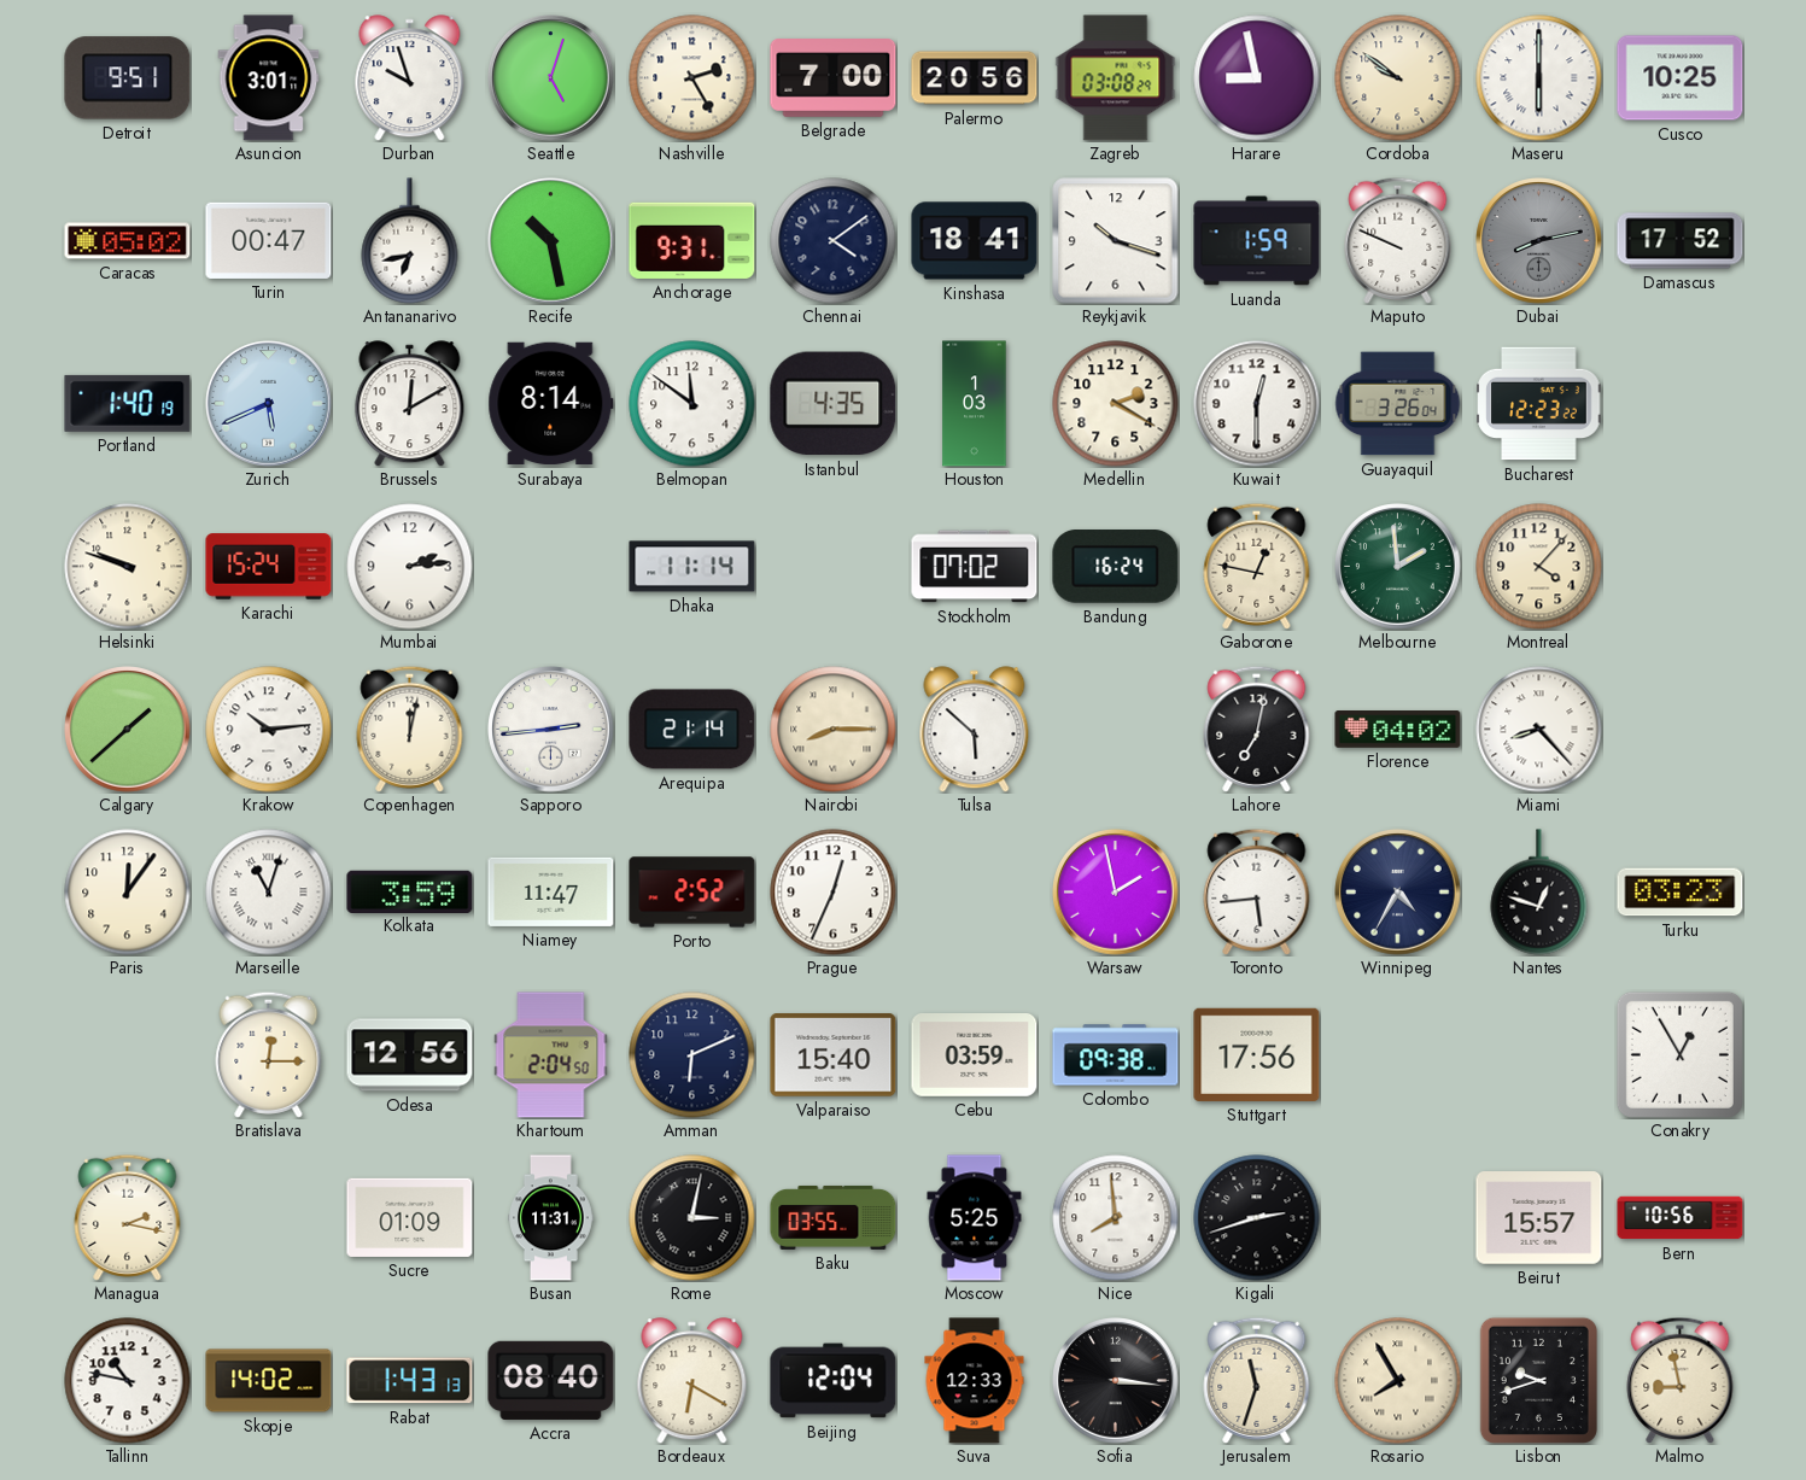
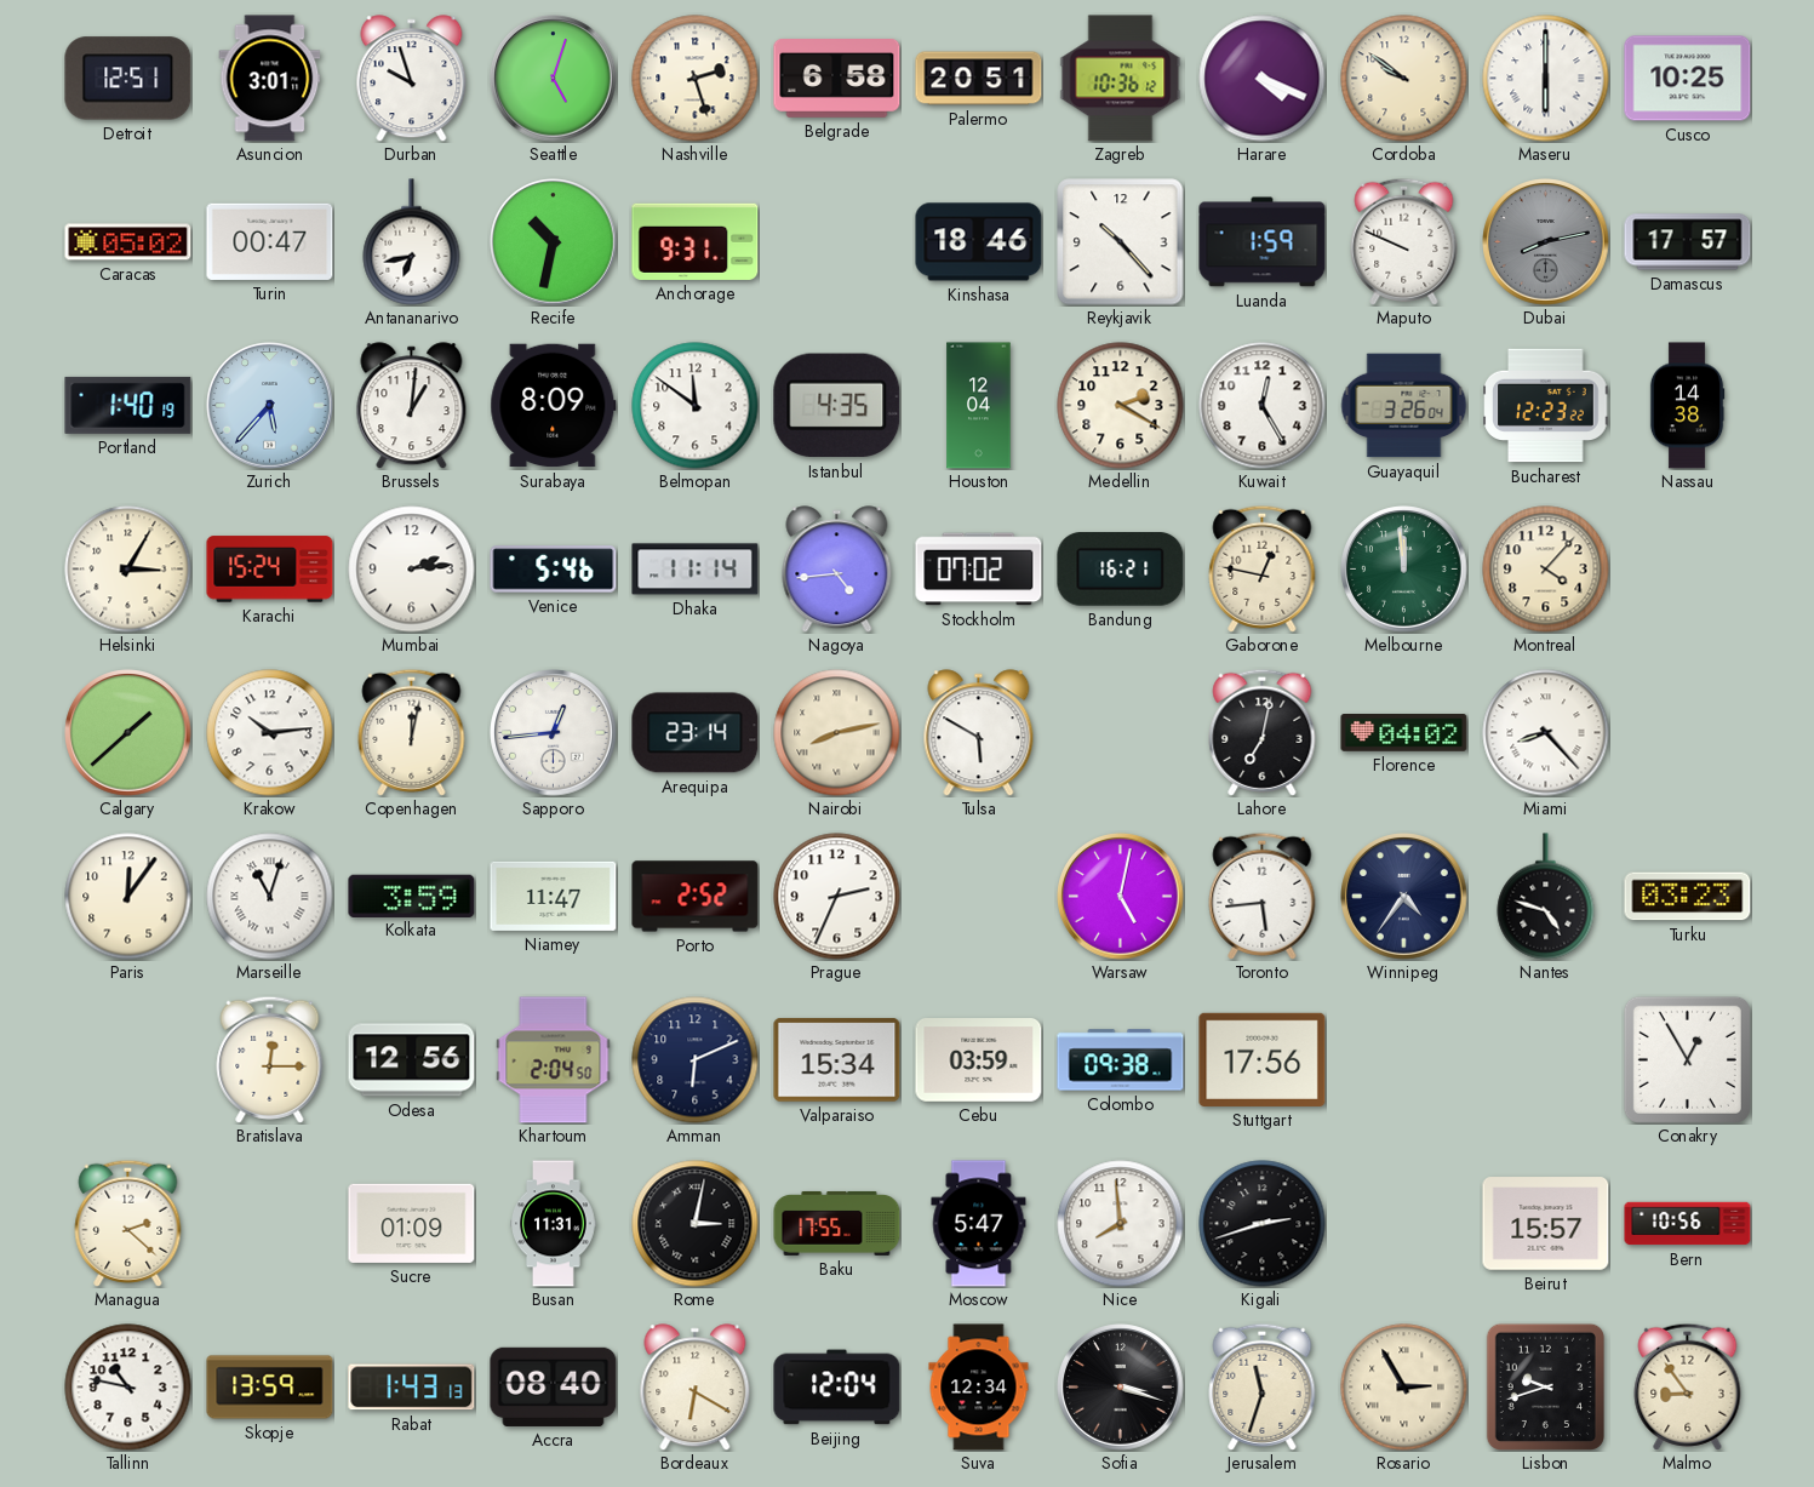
Detroit: 9:51 -> 12:51 (128, 79)
Nashville: 2:25 -> 2:27 (696, 79)
Belgrade: 7:00 -> 6:58 (837, 79)
Palermo: 20:56 -> 20:51 (979, 79)
Zagreb: 03:08 -> 10:36 (1121, 79)
Harare: 8:58 -> 4:19 (1263, 79)
Recife: 10:28 -> 10:32 (554, 242)
Chennai: 4:09 -> none (834, 241)
Kinshasa: 18:41 -> 18:46 (979, 242)
Reykjavik: 10:18 -> 10:23 (1121, 242)
Damascus: 17:52 -> 17:57 (1688, 242)
Zurich: 5:41 -> 5:37 (270, 406)
Brussels: 12:10 -> 1:01 (412, 406)
Surabaya: 8:14 -> 8:09 (554, 406)
Houston: 1:03 -> 12:04 (979, 406)
Kuwait: 12:30 -> 12:25 (1263, 406)
Nassau: none -> 14:38 (1687, 406)
Helsinki: 9:48 -> 3:05 (128, 570)
Venice: none -> 5:46 (554, 570)
Nagoya: none -> 4:44 (837, 570)
Bandung: 16:24 -> 16:21 (1121, 570)
Melbourne: 1:59 -> 11:59 (1404, 570)
Sapporo: 2:44 -> 12:44 (554, 733)
Arequipa: 21:14 -> 23:14 (696, 733)
Nairobi: 8:15 -> 8:13 (837, 733)
Tulsa: 5:52 -> 5:50 (979, 733)
Prague: 12:34 -> 2:34 (837, 897)
Warsaw: 1:58 -> 5:02 (1121, 897)
Winnipeg: 4:35 -> 4:36 (1404, 897)
Nantes: 12:48 -> 4:48 (1546, 897)
Valparaiso: 15:40 -> 15:34 (837, 1060)
Managua: 2:17 -> 2:22 (128, 1223)
Baku: 03:55 -> 17:55 (837, 1223)
Moscow: 5:25 -> 5:47 (979, 1224)
Skopje: 14:02 -> 13:59 (270, 1388)
Suva: 12:33 -> 12:34 (979, 1388)
Sofia: 3:16 -> 3:18 (1121, 1388)
Rosario: 7:55 -> 2:55 (1404, 1388)
Malmo: 8:58 -> 8:54 (1688, 1386)
